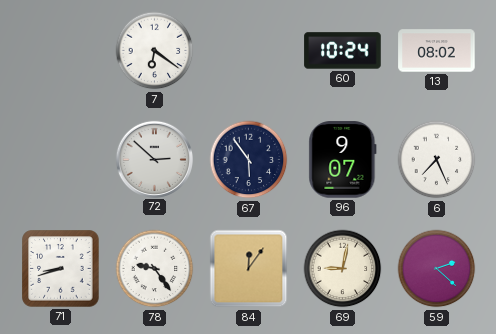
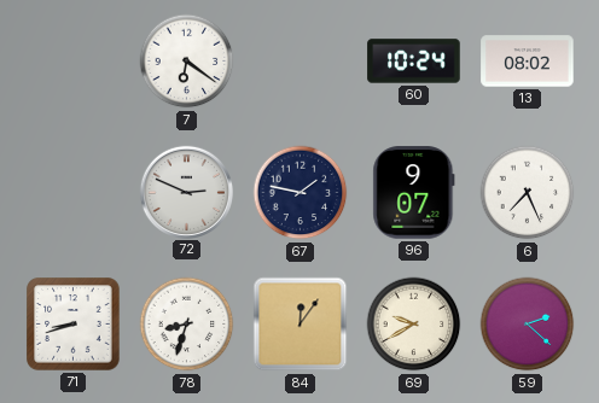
72: 2:52 -> 2:49 (186, 192)
67: 5:54 -> 1:47 (301, 193)
78: 9:24 -> 8:33 (187, 325)
69: 9:02 -> 9:40 (414, 325)
